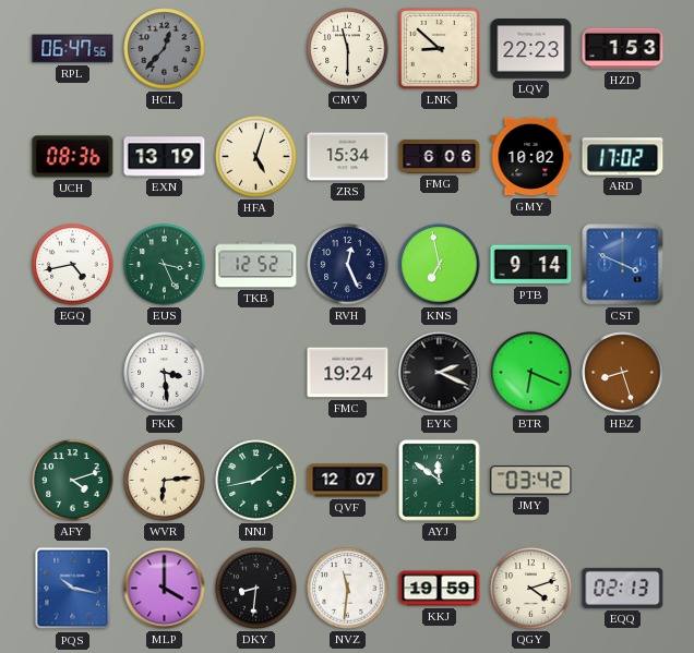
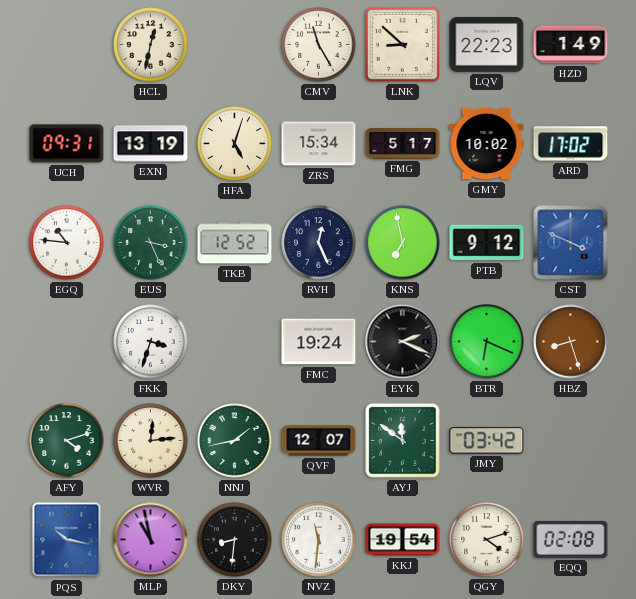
RPL: 06:47 -> none (73, 49)
HCL: 12:37 -> 12:32 (151, 45)
HCL dial: grey -> cream (151, 45)
CMV: 11:30 -> 11:25 (319, 45)
HZD: 1:53 -> 1:49 (571, 45)
UCH: 08:36 -> 09:31 (67, 144)
FMG: 6:06 -> 5:17 (403, 144)
EGQ: 4:43 -> 10:46 (67, 243)
PTB: 9:14 -> 9:12 (487, 243)
FKK: 3:29 -> 3:33 (151, 342)
WVR: 6:14 -> 12:14 (151, 441)
MLP: 4:00 -> 10:58 (151, 540)
KKJ: 19:59 -> 19:54 (403, 540)
EQQ: 02:13 -> 02:08 (571, 539)
